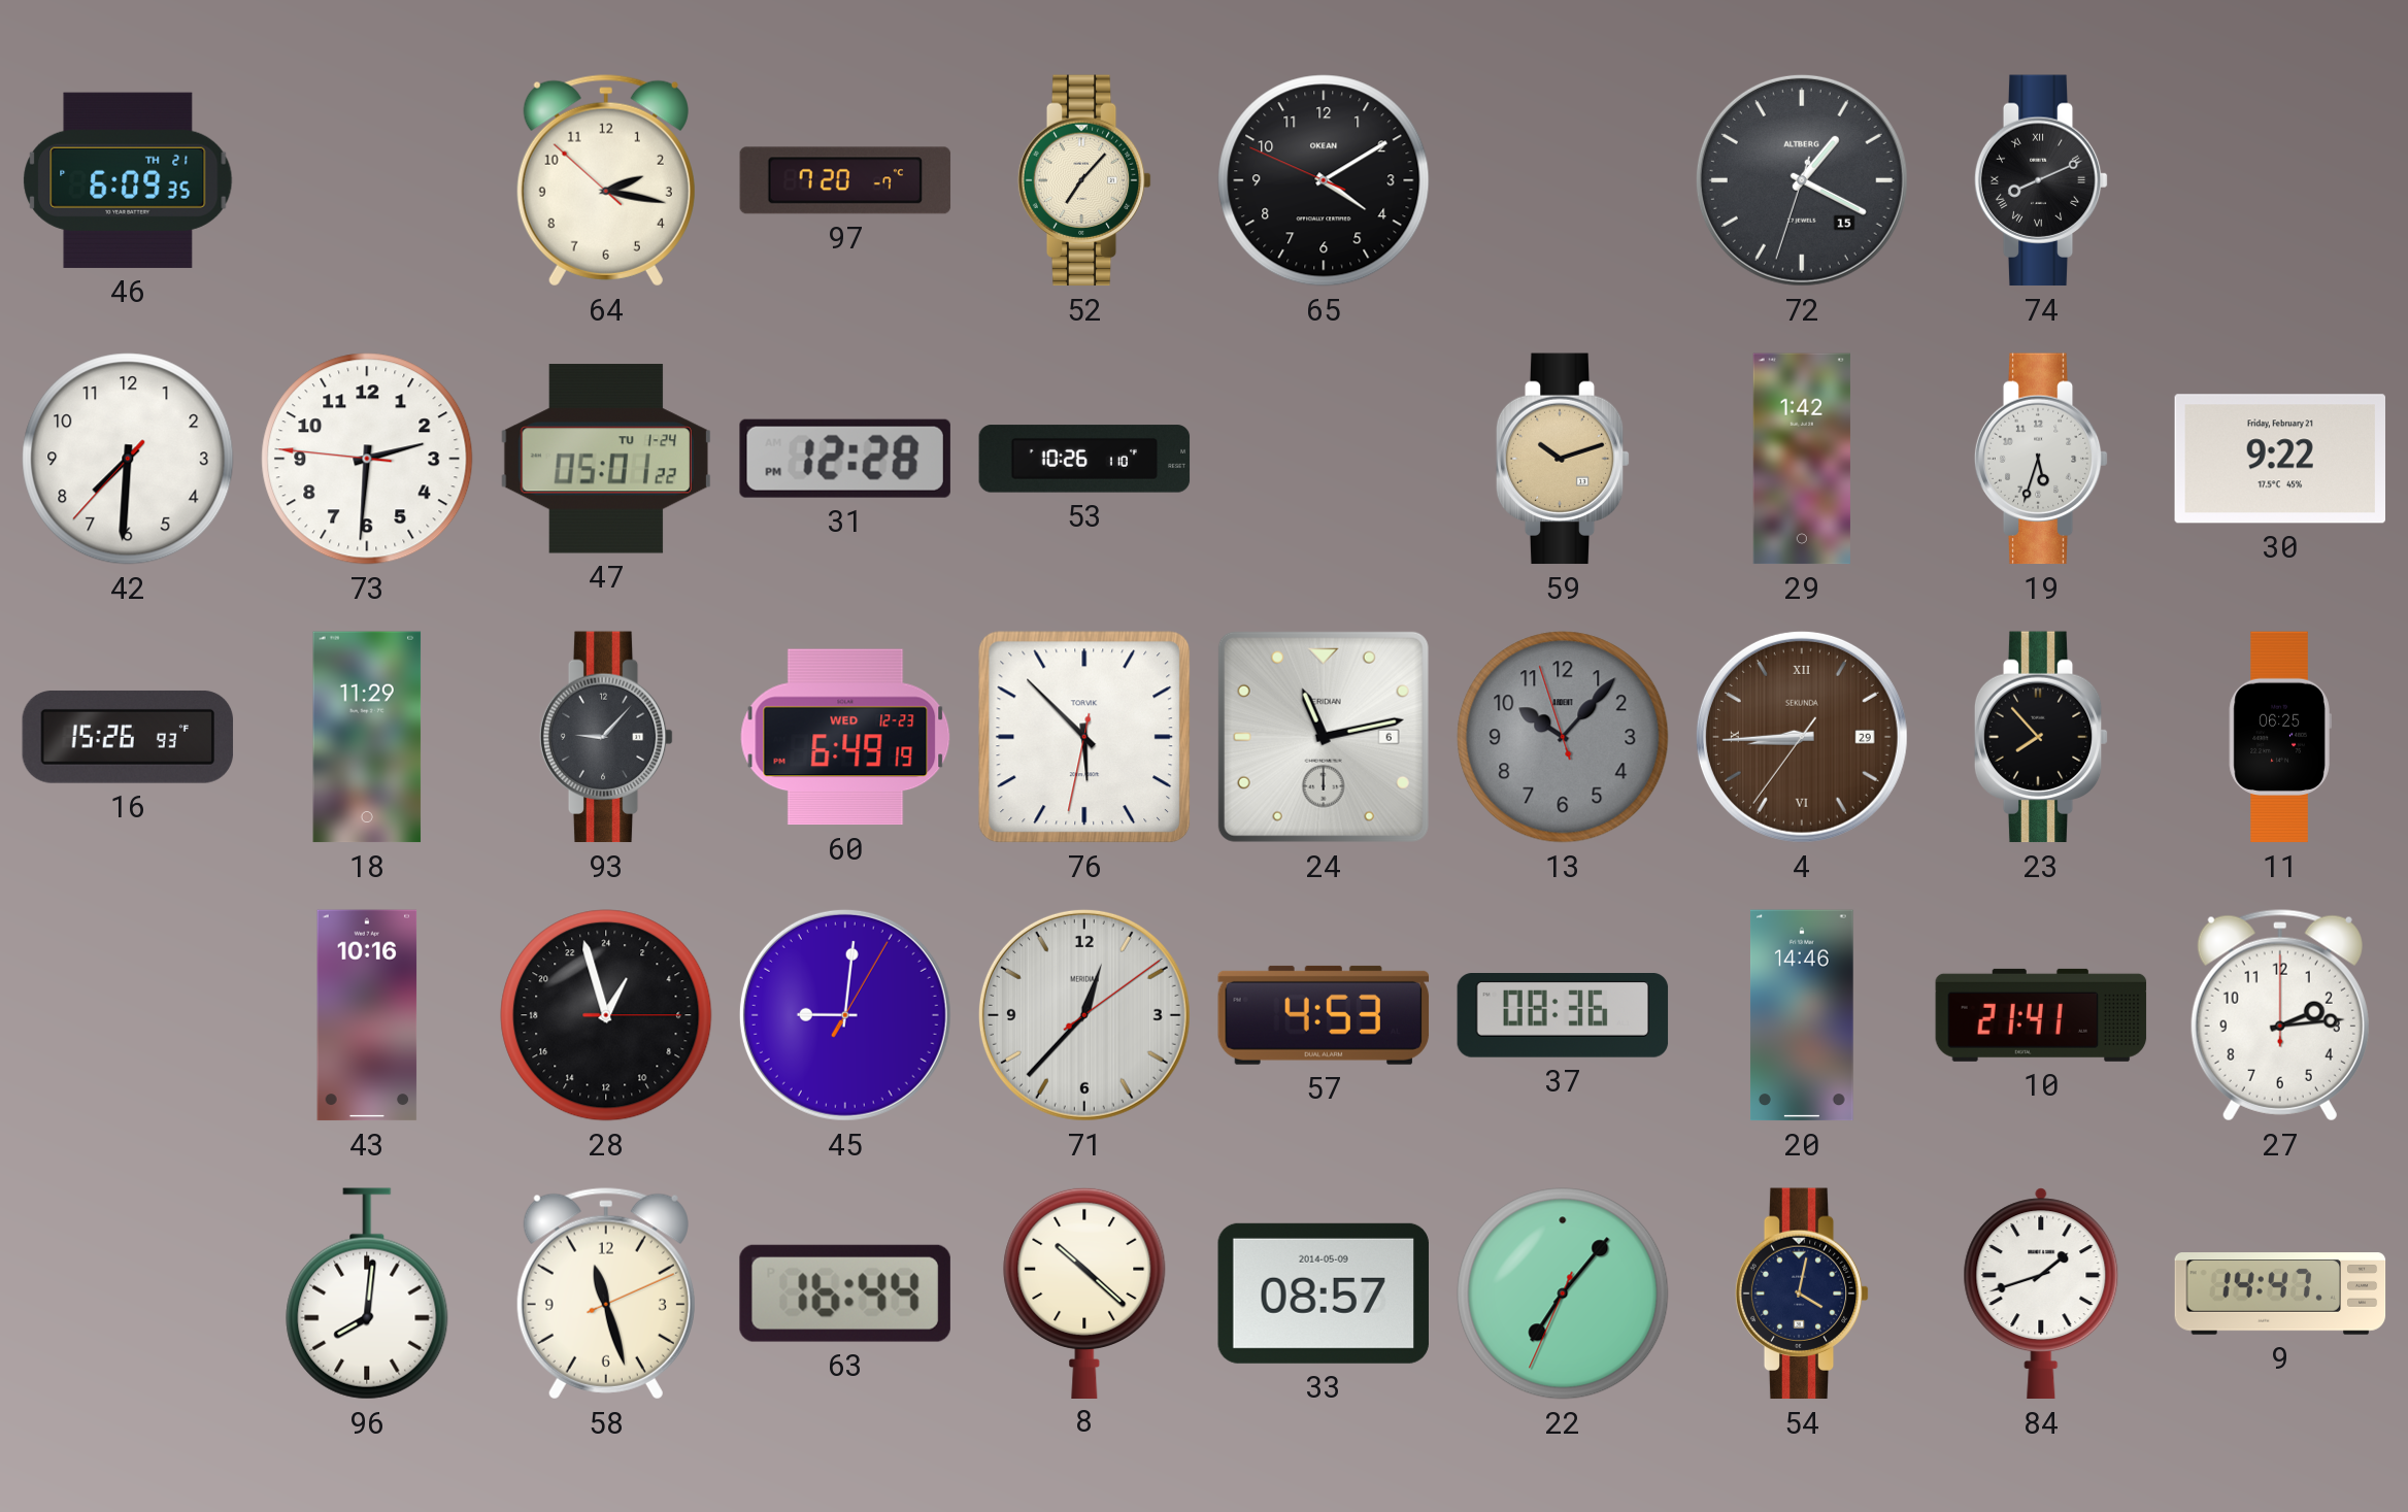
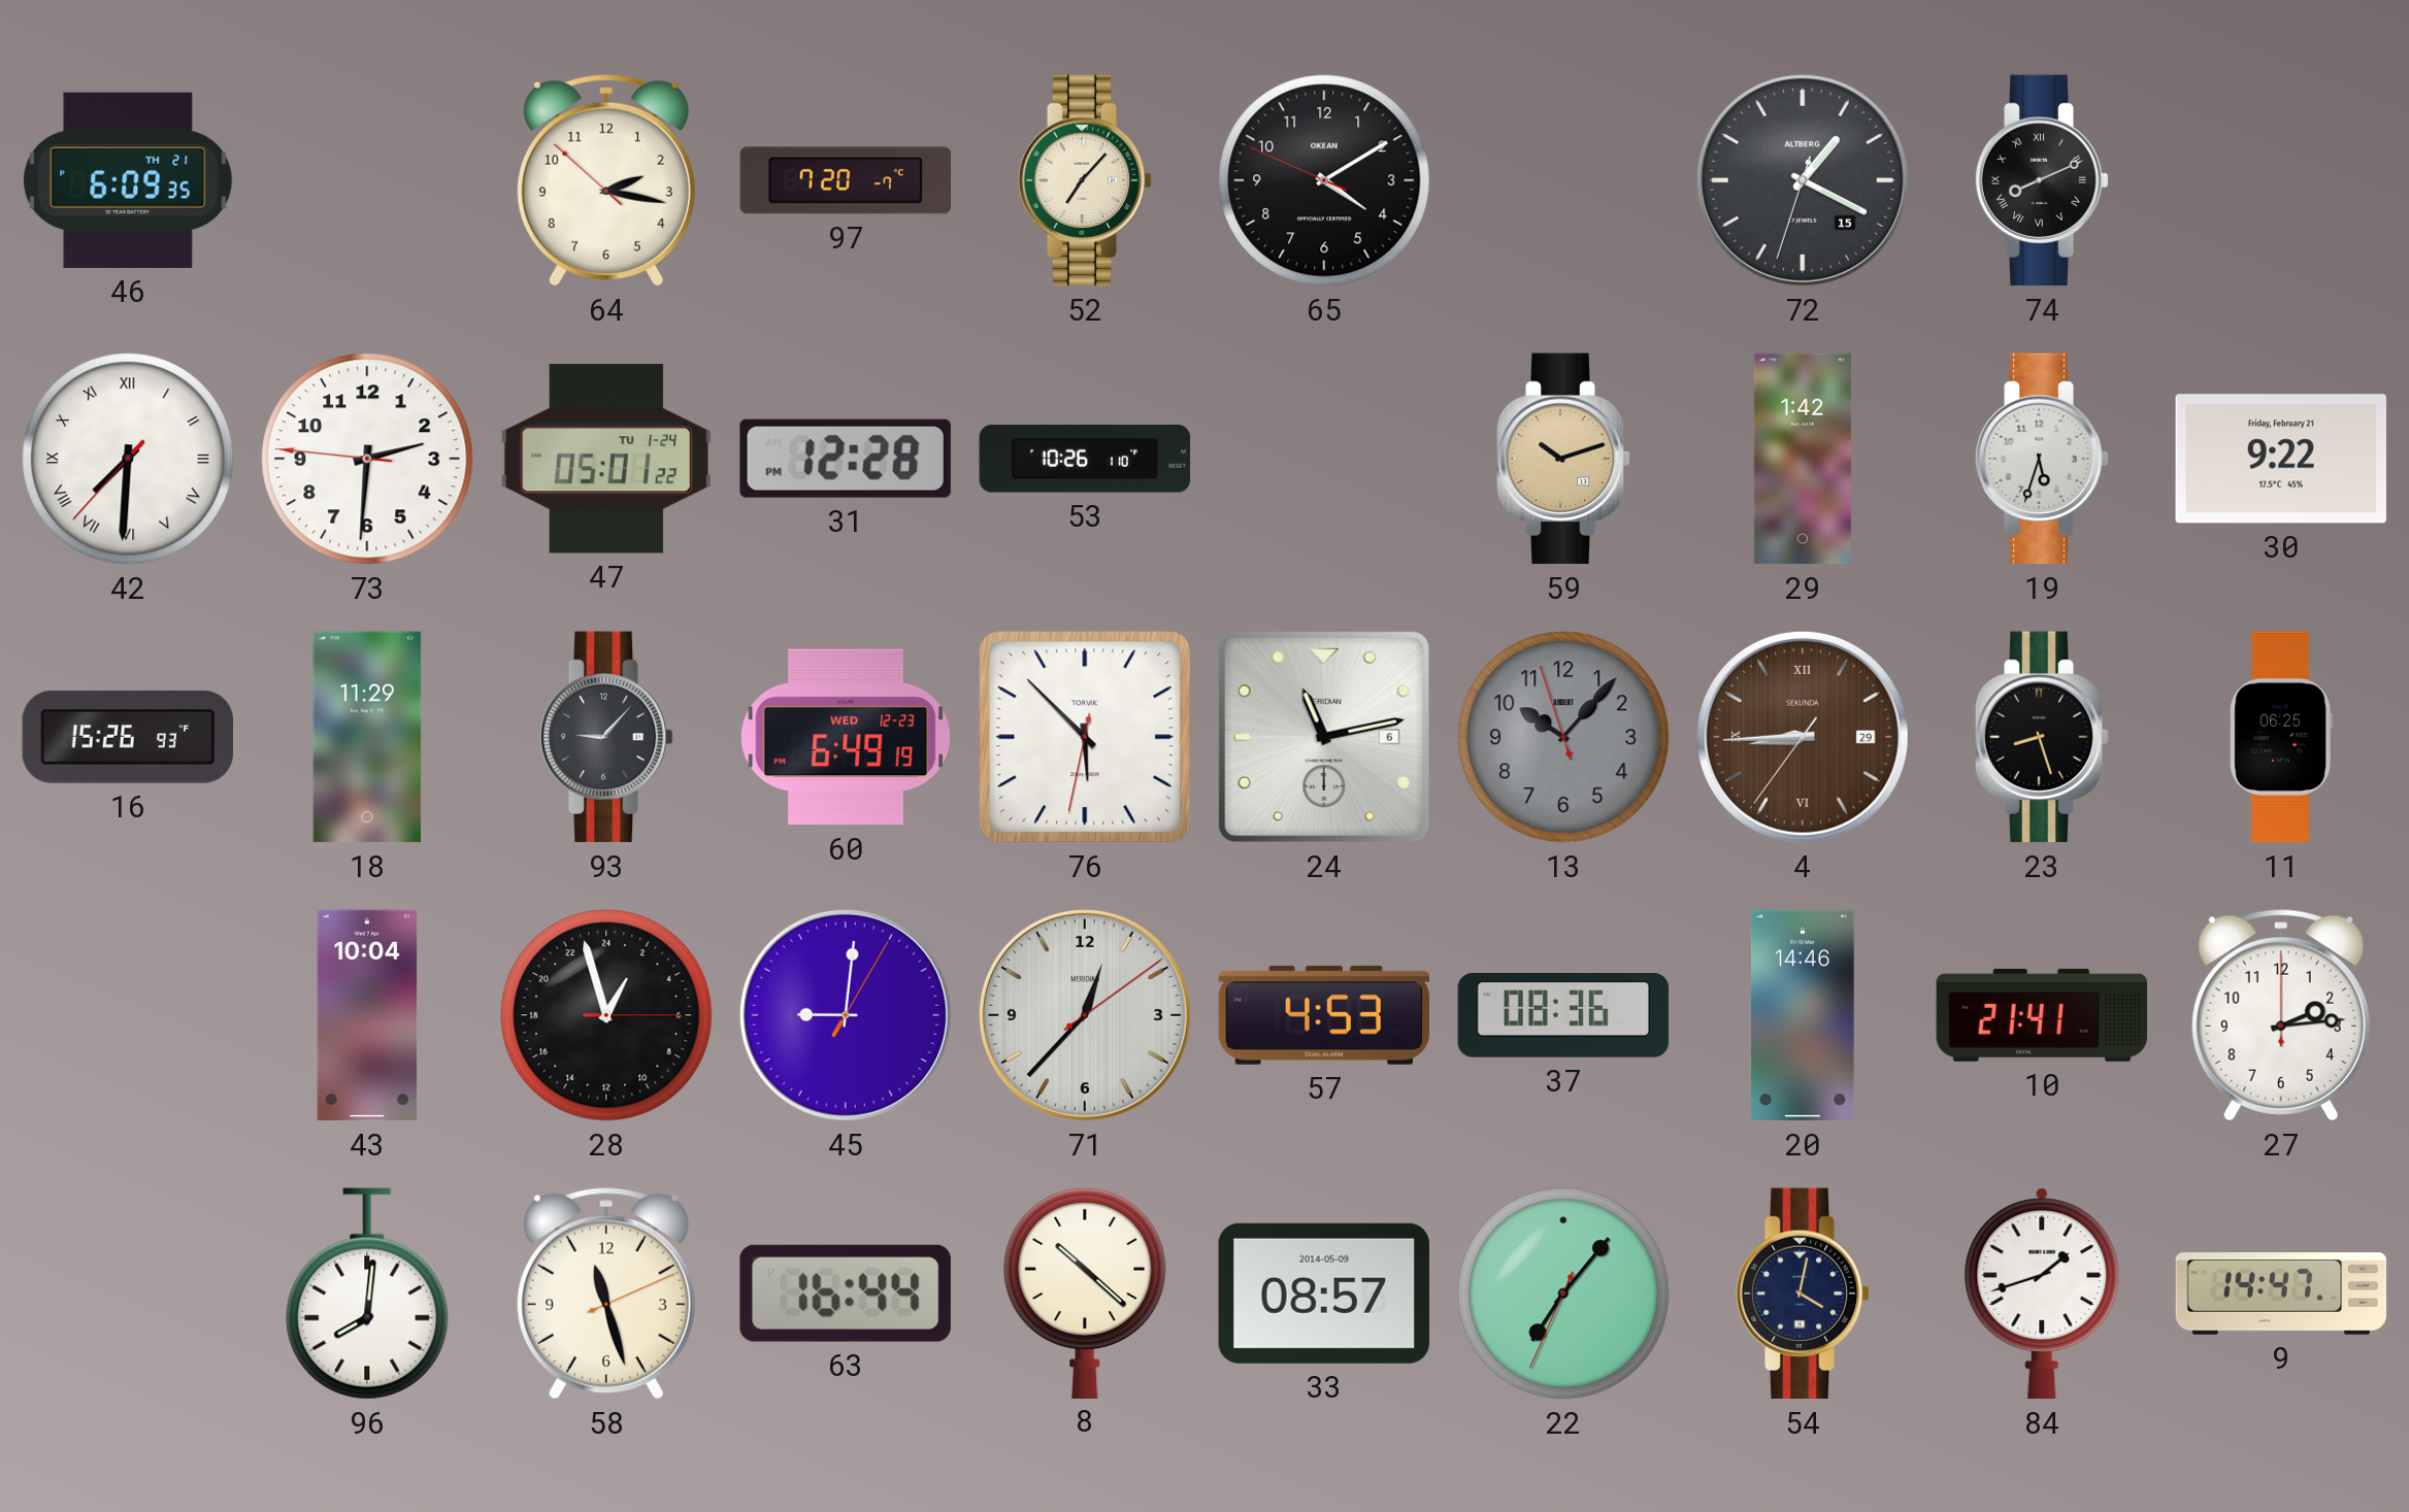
42 numerals: Arabic -> Roman (128, 459)
23: 7:53 -> 8:27 (2042, 737)
43: 10:16 -> 10:04 (367, 1015)
